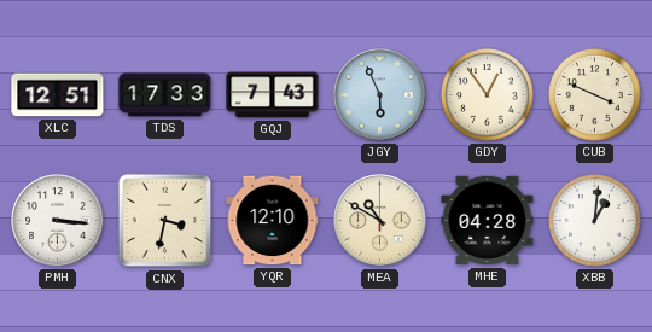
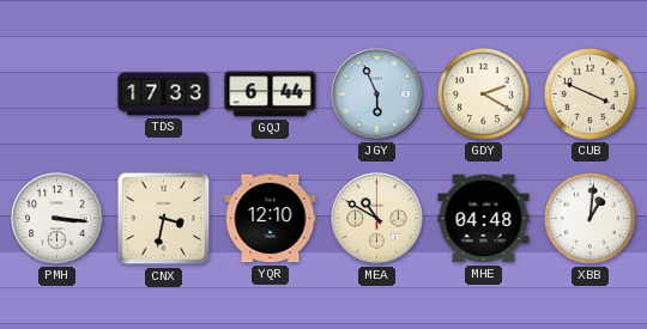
XLC: 12:51 -> none (58, 95)
GQJ: 7:43 -> 6:44 (271, 95)
GDY: 12:54 -> 2:20 (484, 95)
MHE: 04:28 -> 04:48 (484, 219)
